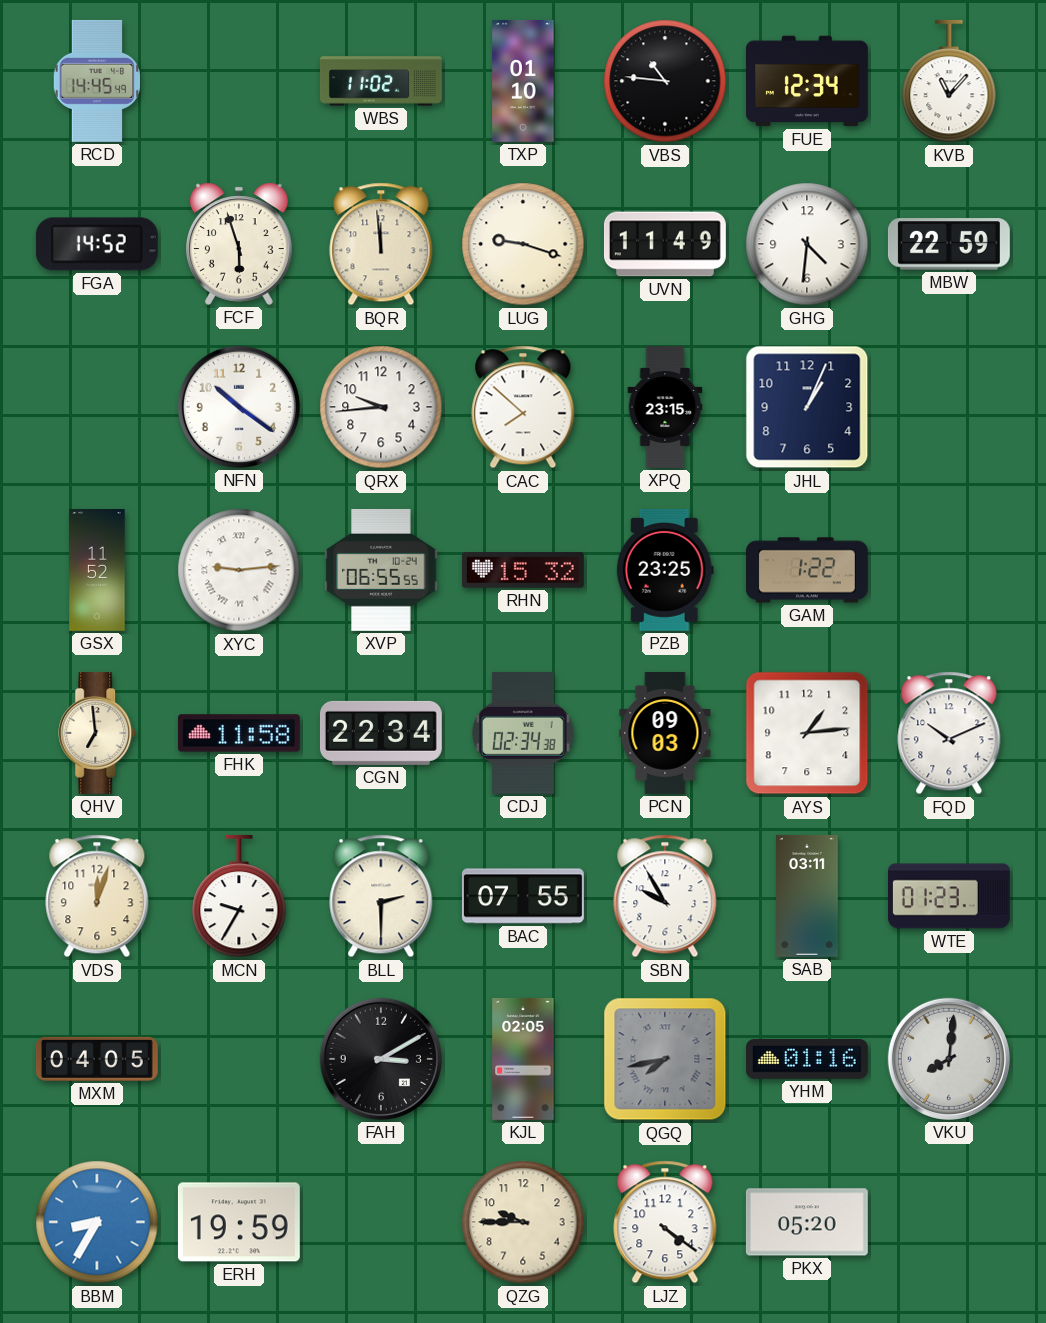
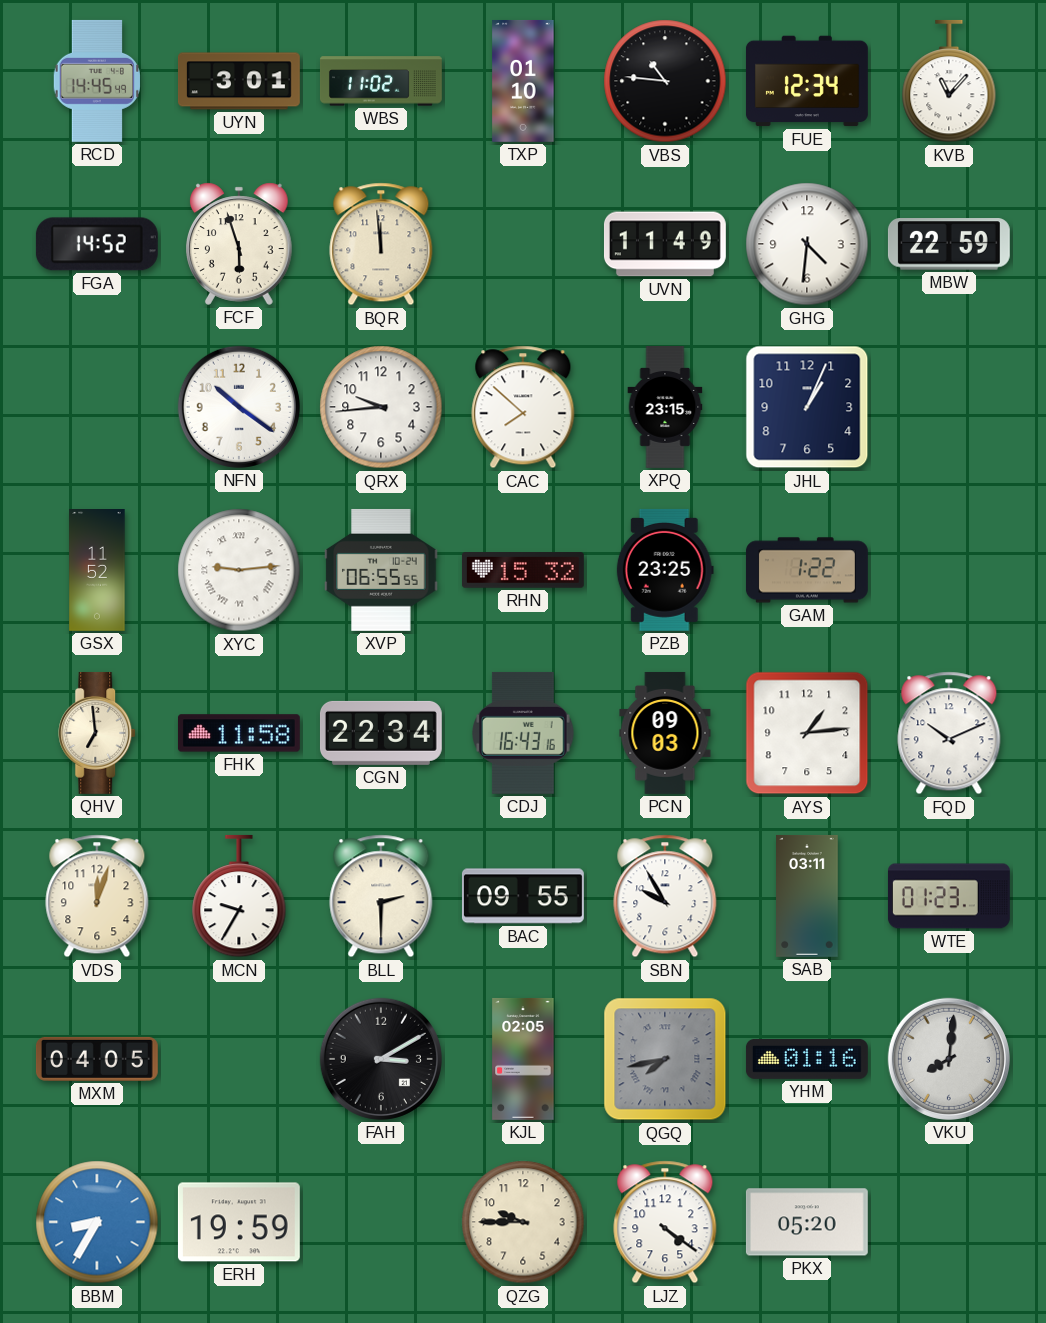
UYN: none -> 3:01 (239, 81)
LUG: 9:18 -> none (523, 244)
CDJ: 02:34 -> 16:43 (523, 733)
BAC: 07:55 -> 09:55 (523, 896)
